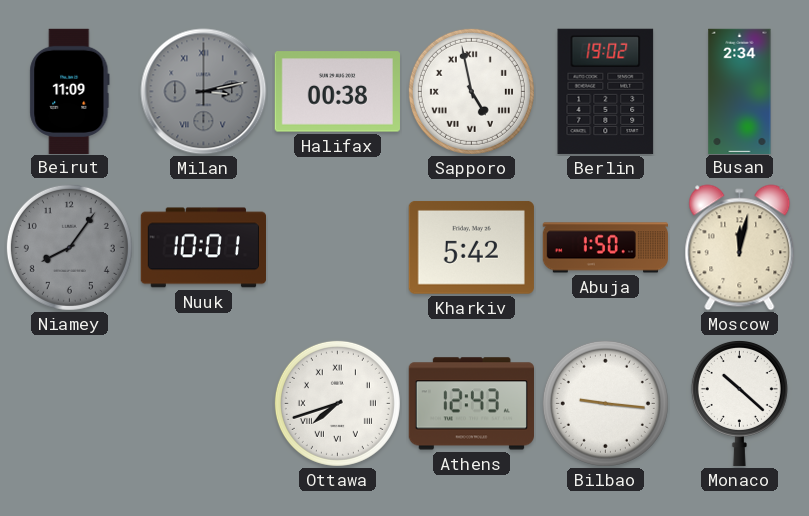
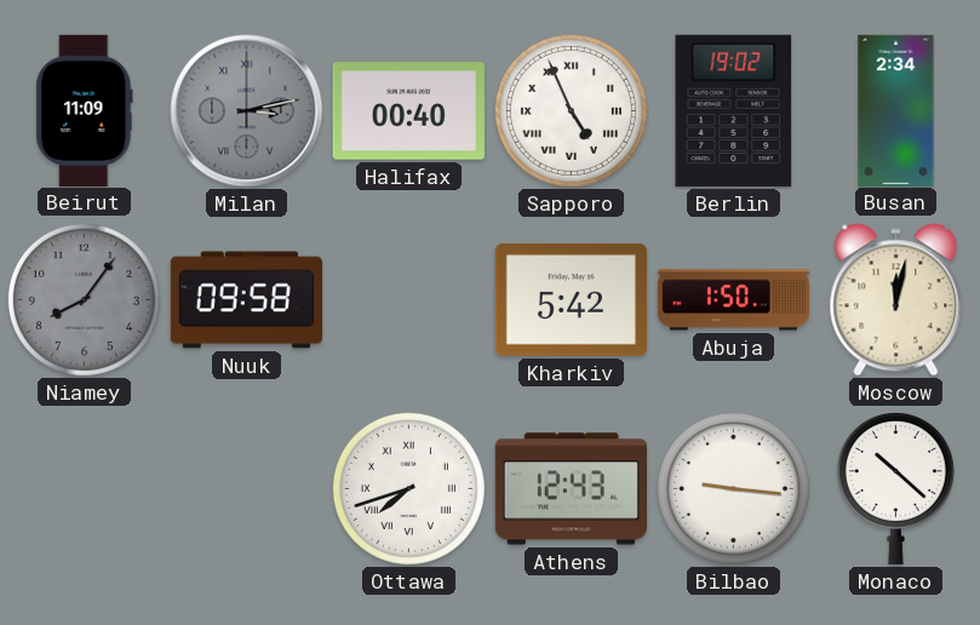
Halifax: 00:38 -> 00:40 (408, 111)
Sapporo: 4:58 -> 4:56 (571, 110)
Nuuk: 10:01 -> 09:58 (246, 300)
